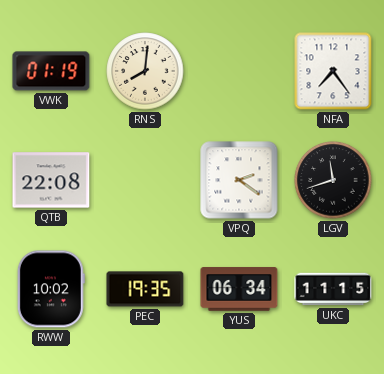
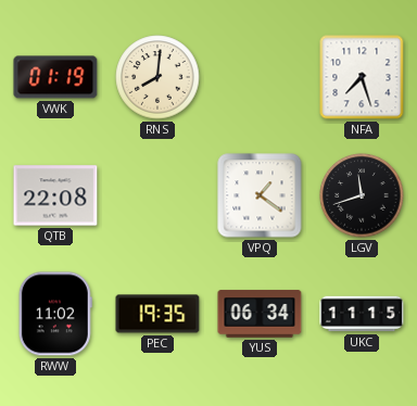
NFA: 7:24 -> 7:27 (362, 77)
VPQ: 2:21 -> 1:21 (260, 195)
RWW: 10:02 -> 11:02 (55, 314)
